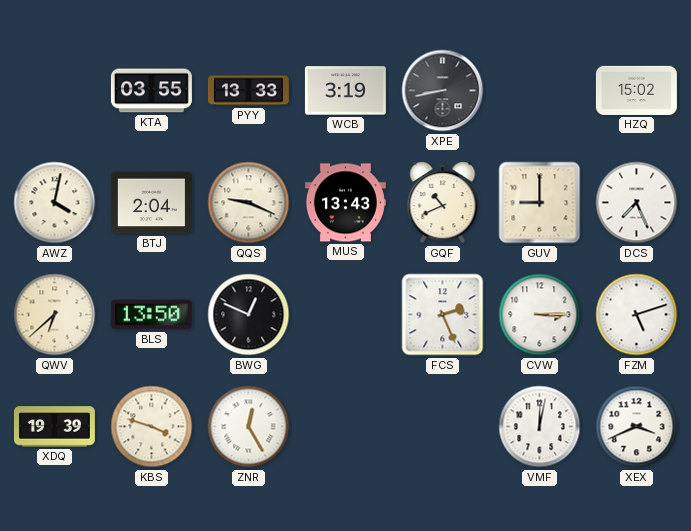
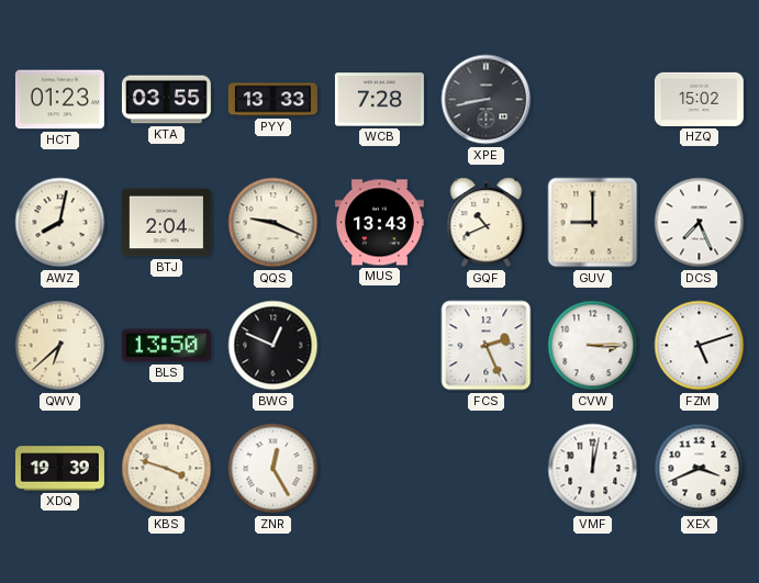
HCT: none -> 01:23 (59, 100)
WCB: 3:19 -> 7:28 (379, 100)
AWZ: 4:02 -> 8:02 (60, 223)
